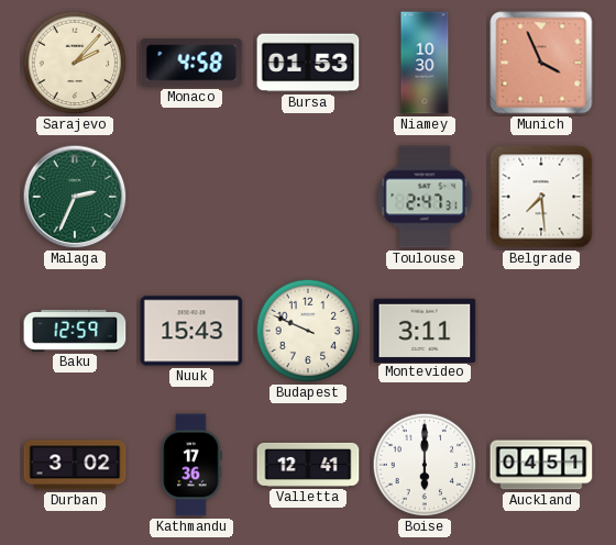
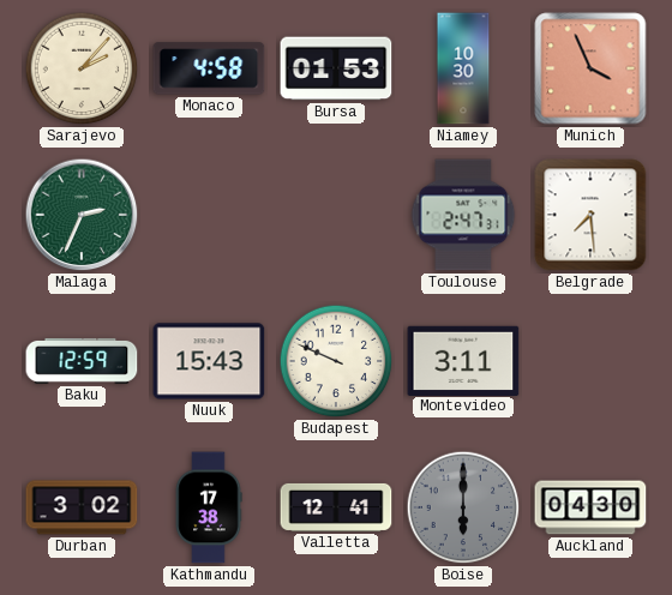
Kathmandu: 17:36 -> 17:38 (209, 507)
Boise dial: white -> grey (463, 507)
Auckland: 04:51 -> 04:30 (590, 507)
